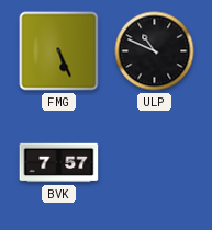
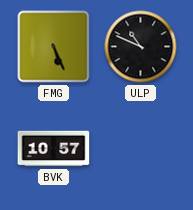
BVK: 7:57 -> 10:57 (54, 149)
